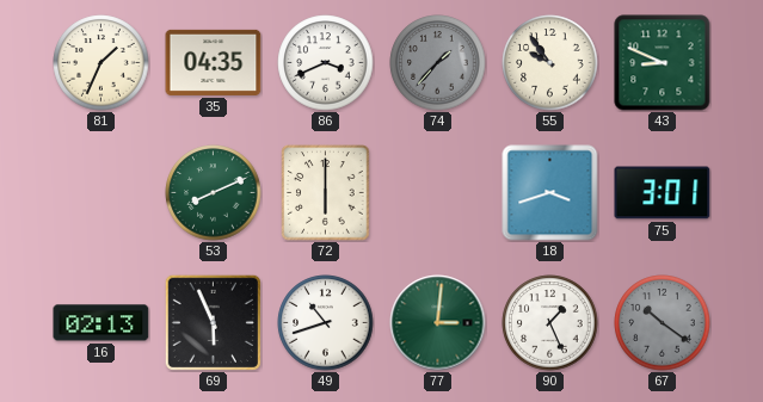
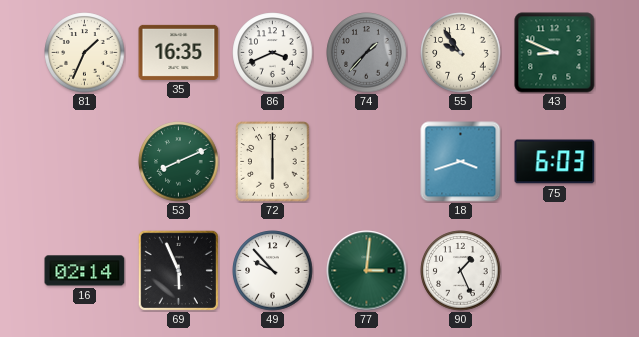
35: 04:35 -> 16:35 (179, 52)
75: 3:01 -> 6:03 (555, 162)
16: 02:13 -> 02:14 (85, 271)
49: 10:42 -> 9:53 (273, 271)
67: 10:21 -> none (663, 323)
